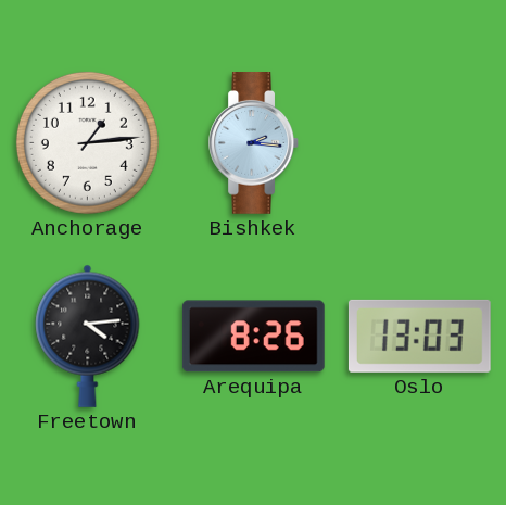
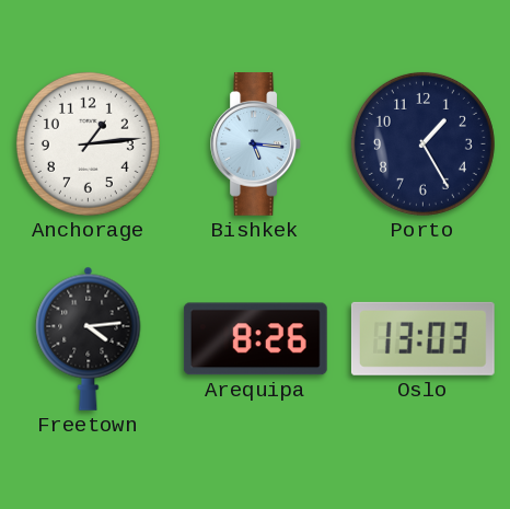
Bishkek: 2:16 -> 5:16 (255, 144)
Porto: none -> 1:25 (422, 143)
